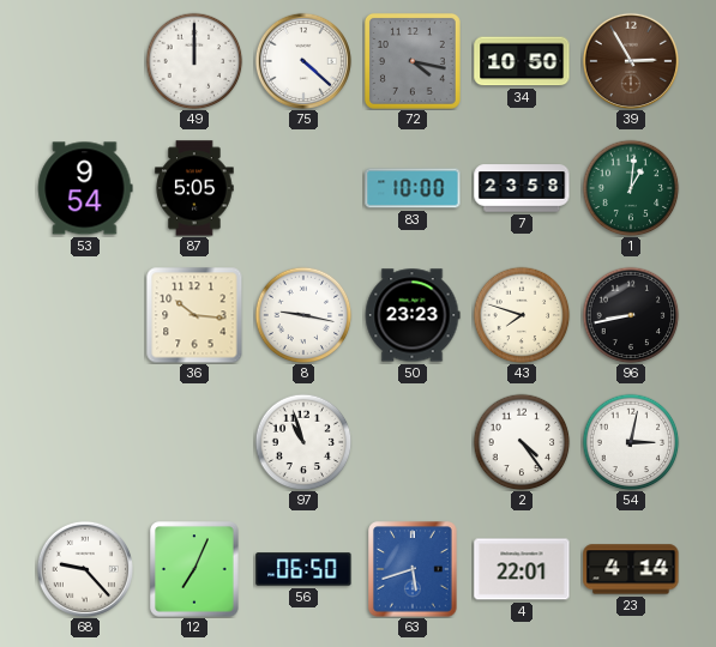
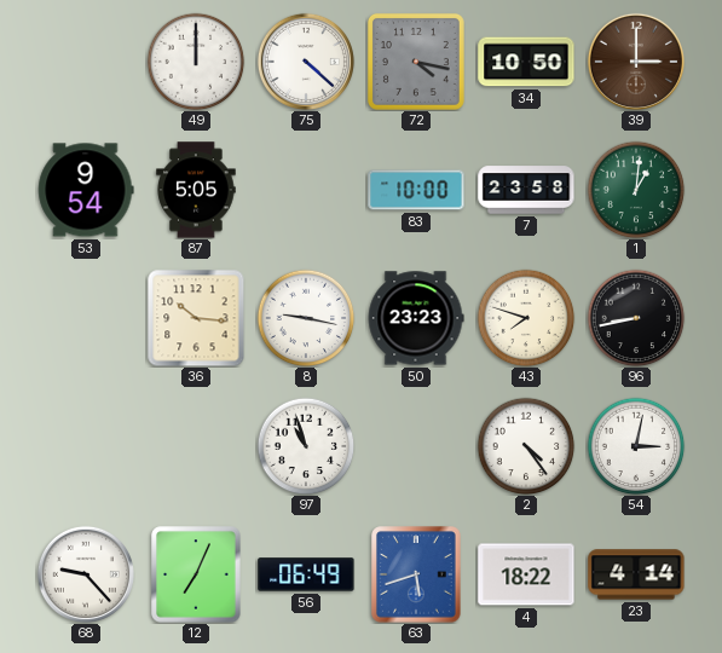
39: 2:55 -> 3:00 (636, 62)
56: 06:50 -> 06:49 (306, 574)
4: 22:01 -> 18:22 (526, 574)
